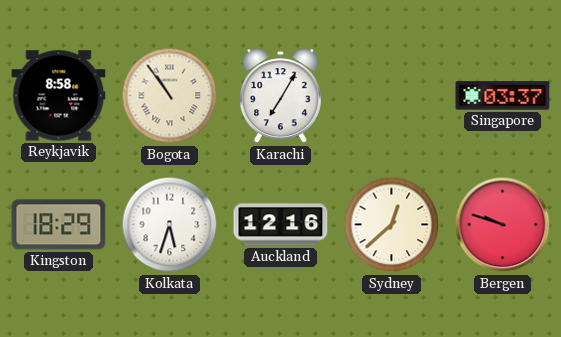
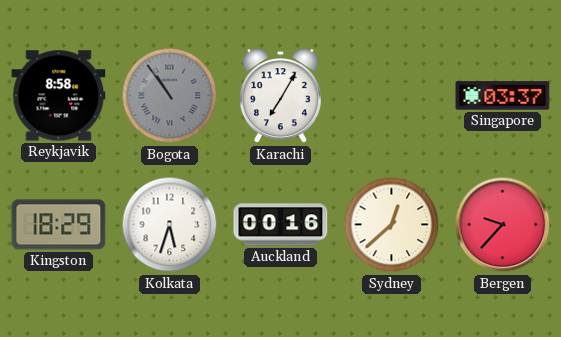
Bogota dial: cream -> grey (170, 96)
Auckland: 12:16 -> 00:16 (281, 225)
Bergen: 9:48 -> 9:37 (503, 225)
